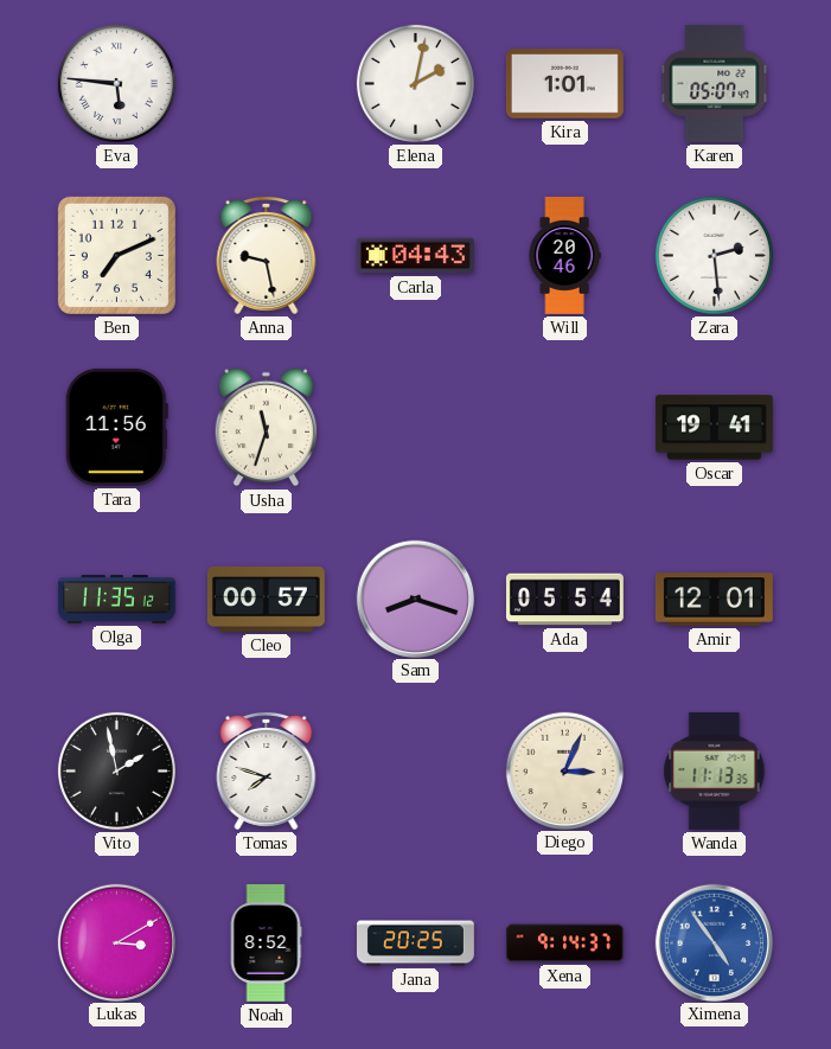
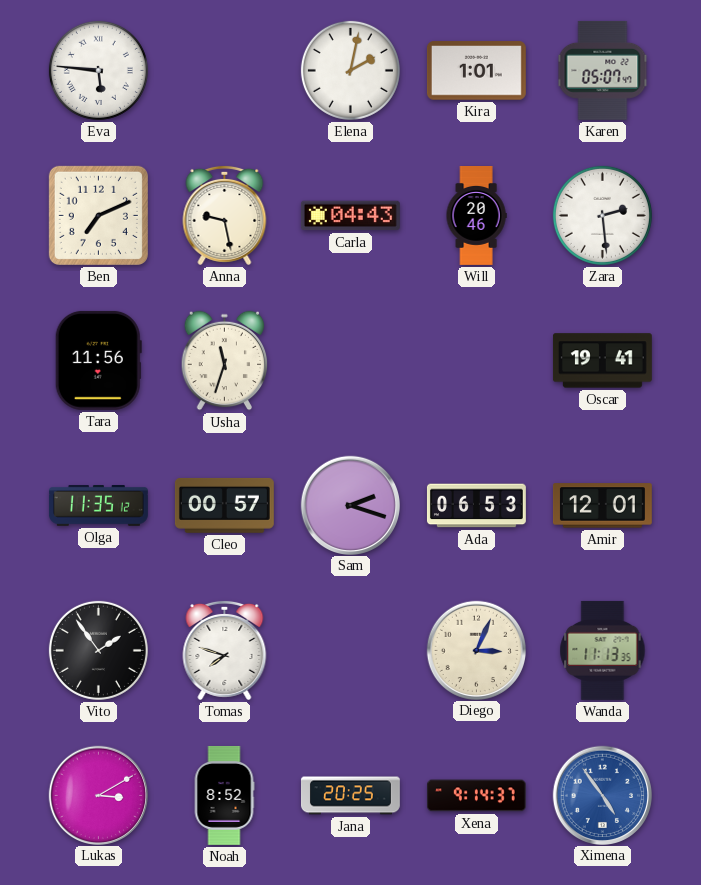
Sam: 8:18 -> 2:18 (350, 505)
Ada: 05:54 -> 06:53 (476, 506)
Vito: 1:58 -> 1:54 (98, 650)
